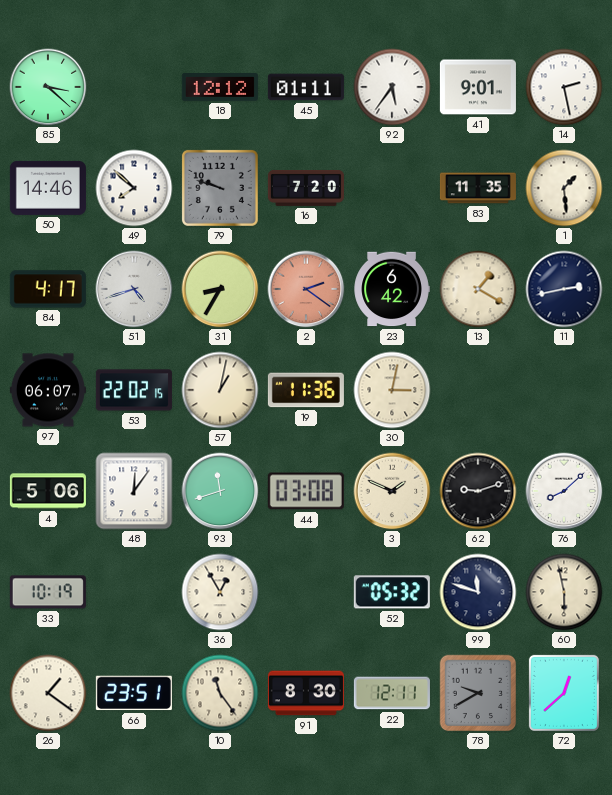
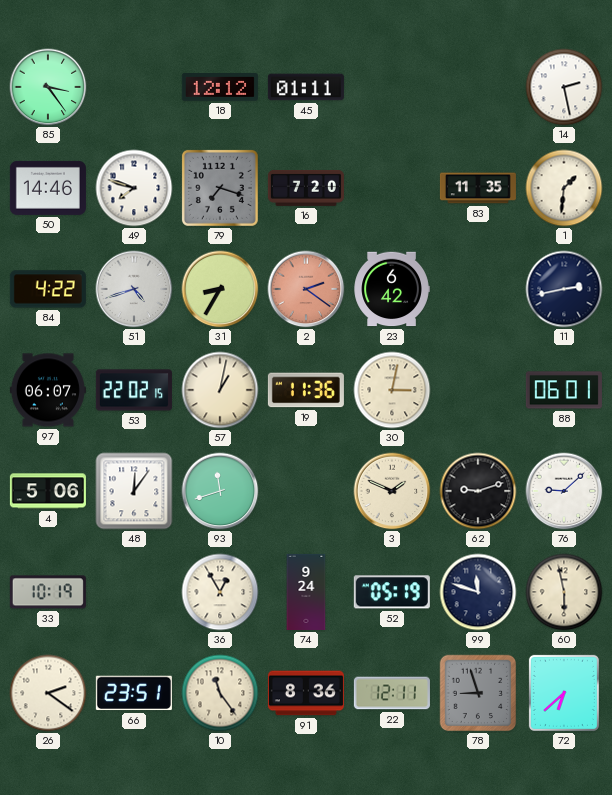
85: 3:22 -> 3:24 (48, 87)
92: 5:36 -> none (392, 87)
41: 9:01 -> none (478, 87)
49: 7:52 -> 7:48 (134, 188)
79: 9:48 -> 7:18 (220, 188)
1: 1:29 -> 1:31 (564, 188)
84: 4:17 -> 4:22 (48, 289)
13: 1:20 -> none (478, 289)
88: none -> 06:01 (564, 390)
44: 03:08 -> none (306, 491)
76: 8:08 -> 9:08 (564, 491)
74: none -> 9:24 (306, 592)
52: 05:32 -> 05:19 (392, 592)
26: 1:21 -> 2:21 (48, 693)
91: 8:30 -> 8:36 (306, 693)
78: 9:40 -> 8:57 (478, 693)
72: 12:38 -> 6:38 (564, 693)
